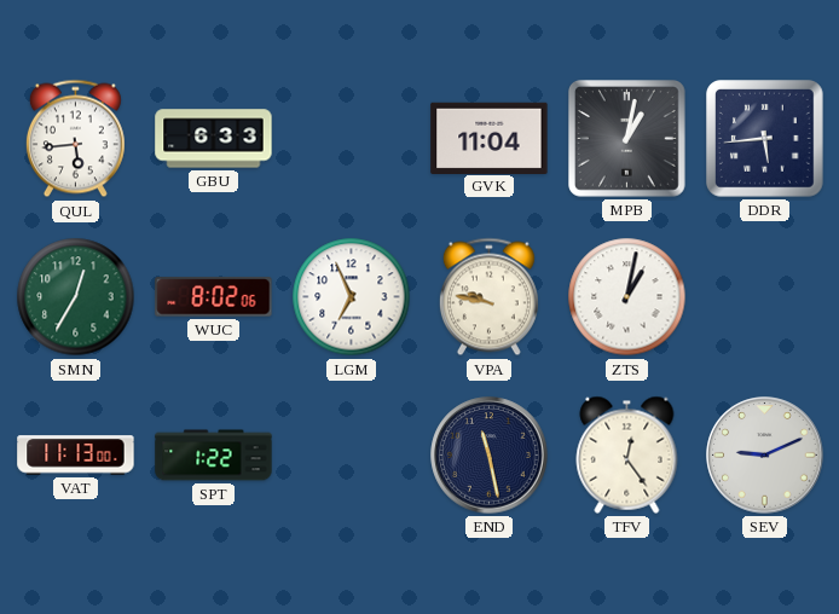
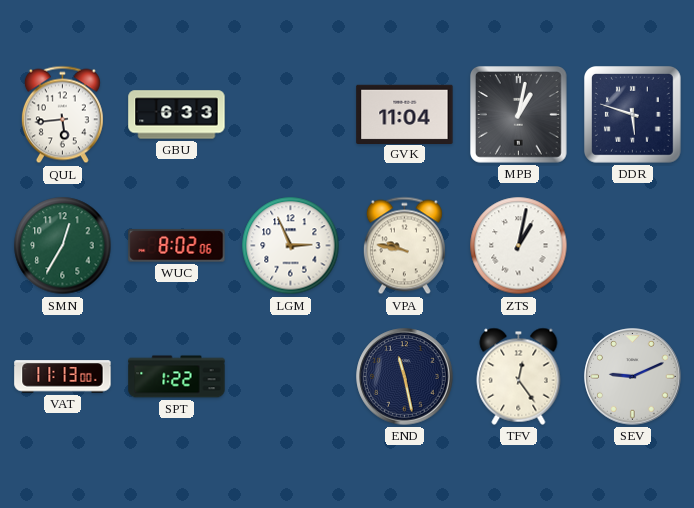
DDR: 5:44 -> 5:48 (633, 115)
LGM: 6:56 -> 2:56 (291, 246)
